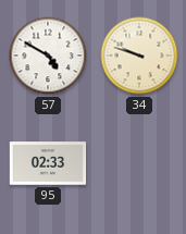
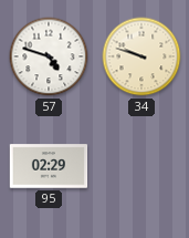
57: 4:50 -> 4:48 (49, 56)
95: 02:33 -> 02:29 (49, 166)
